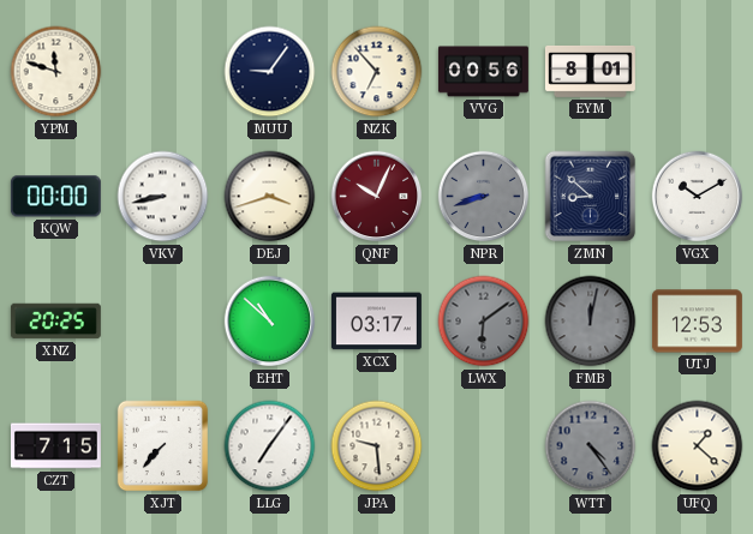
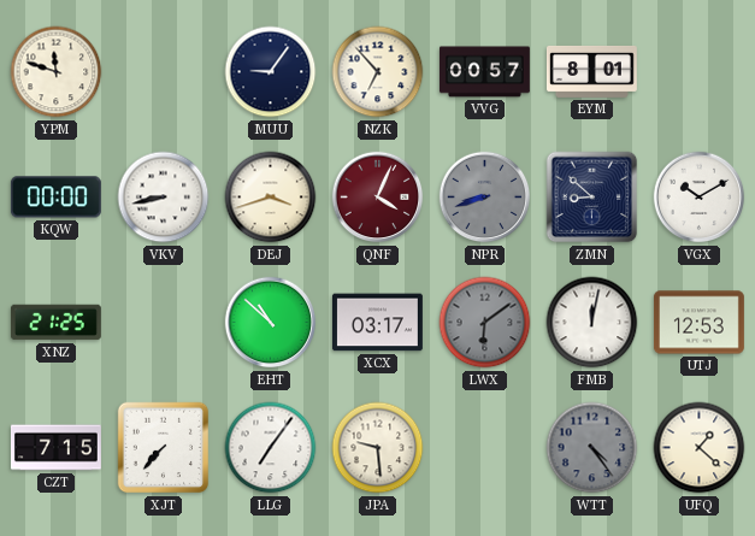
VVG: 00:56 -> 00:57 (484, 72)
QNF: 10:04 -> 4:04 (378, 198)
XNZ: 20:25 -> 21:25 (55, 323)
FMB dial: grey -> white (592, 323)
